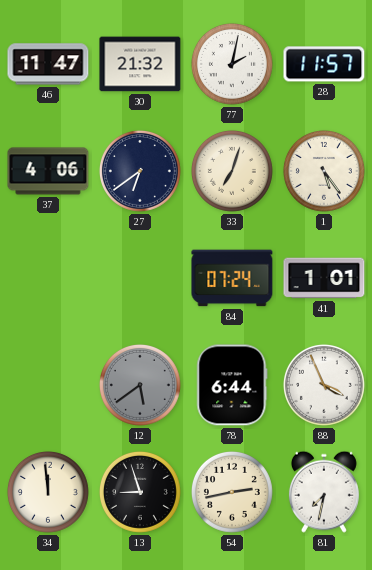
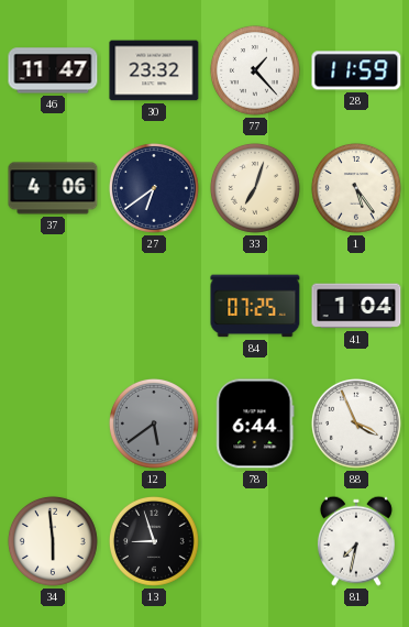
30: 21:32 -> 23:32 (154, 70)
77: 2:02 -> 1:23 (255, 70)
28: 11:57 -> 11:59 (356, 70)
84: 07:24 -> 07:25 (255, 306)
41: 1:01 -> 1:04 (356, 306)
34: 11:59 -> 5:59 (53, 541)
54: 2:43 -> none (232, 492)
